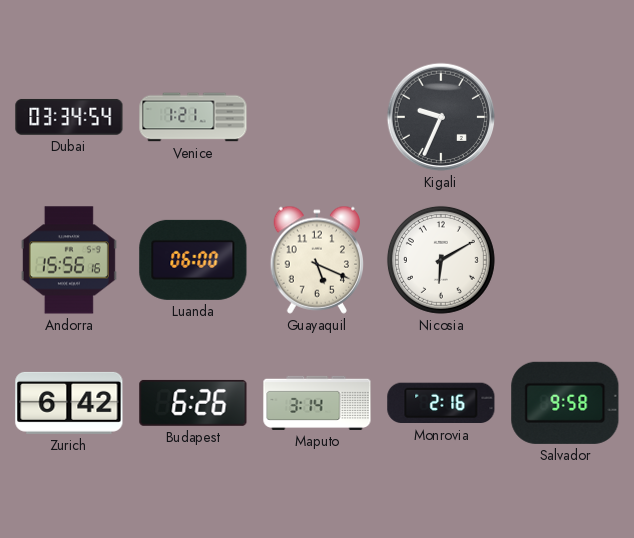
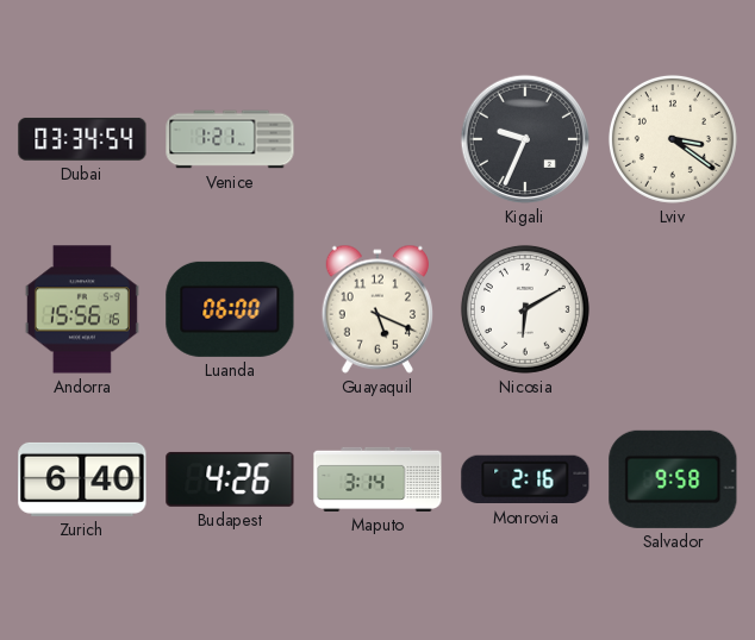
Lviv: none -> 3:21 (673, 139)
Zurich: 6:42 -> 6:40 (82, 479)
Budapest: 6:26 -> 4:26 (230, 479)
